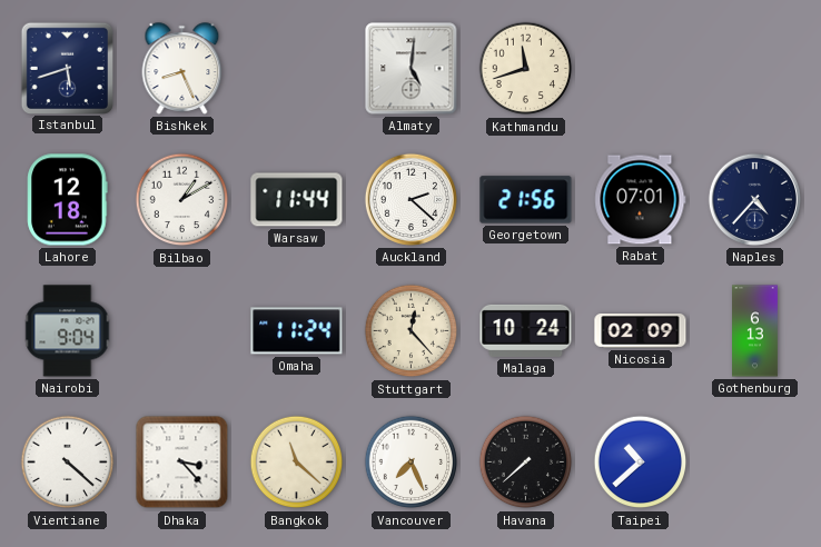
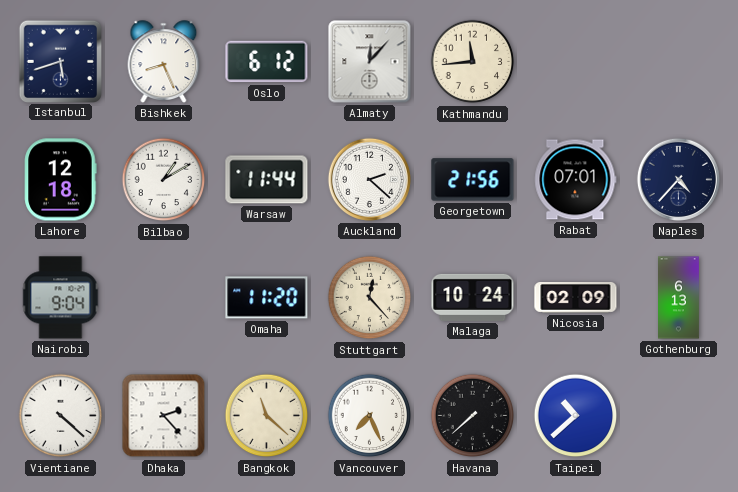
Oslo: none -> 6:12 (267, 62)
Almaty: 5:01 -> 12:07 (370, 62)
Kathmandu: 11:42 -> 11:44 (473, 62)
Omaha: 11:24 -> 11:20 (267, 298)
Dhaka: 3:23 -> 2:23 (164, 416)
